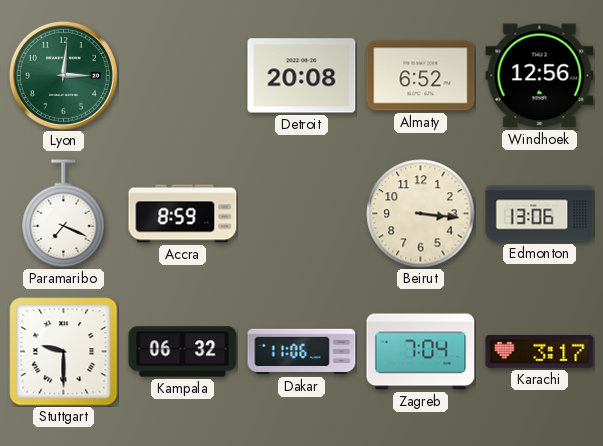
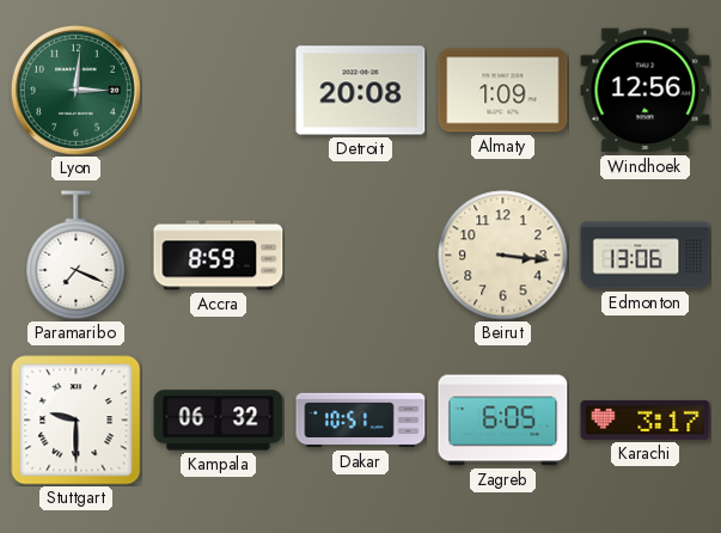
Almaty: 6:52 -> 1:09 (503, 91)
Dakar: 11:06 -> 10:51 (361, 421)
Zagreb: 7:04 -> 6:05 (503, 421)
